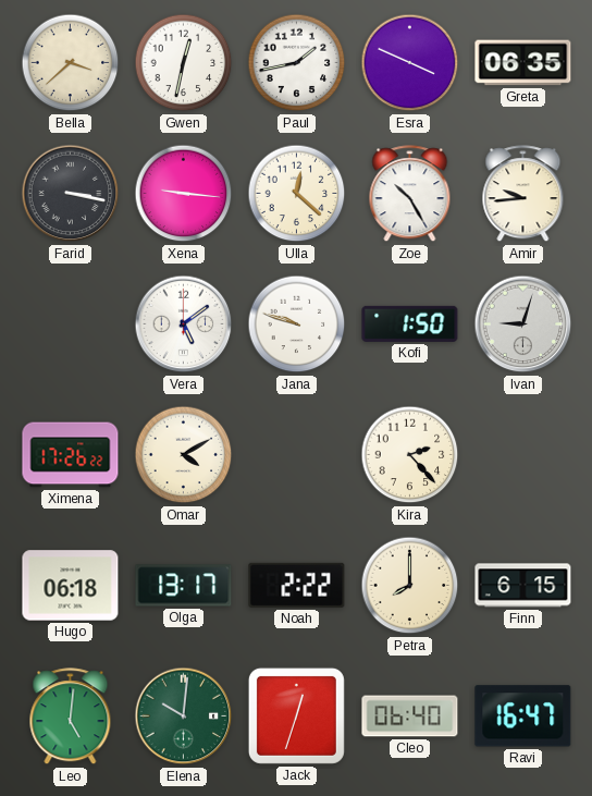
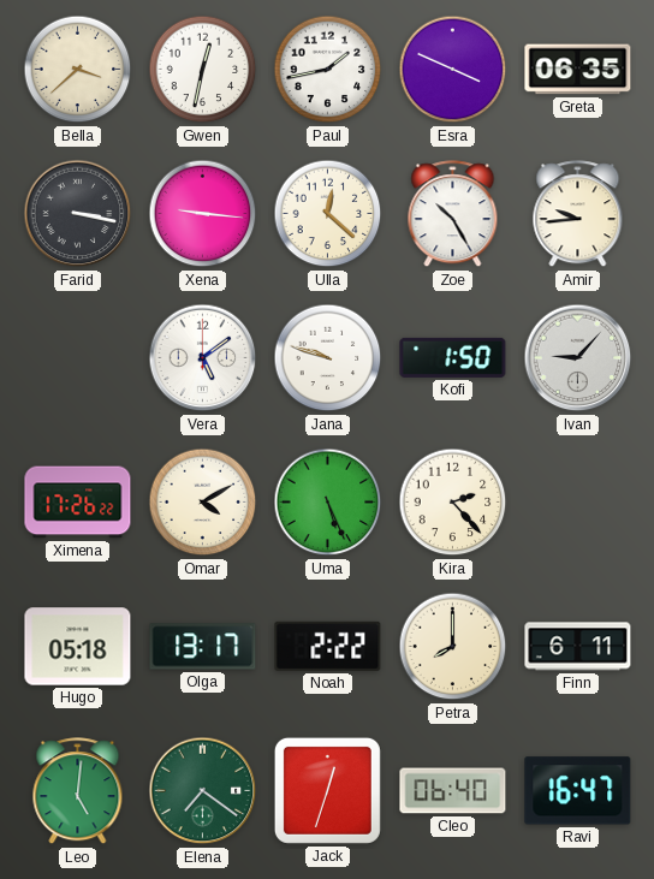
Ivan: 9:03 -> 9:07 (578, 358)
Uma: none -> 5:26 (328, 503)
Hugo: 06:18 -> 05:18 (78, 647)
Finn: 6:15 -> 6:11 (578, 647)
Elena: 10:01 -> 7:21 (203, 791)
